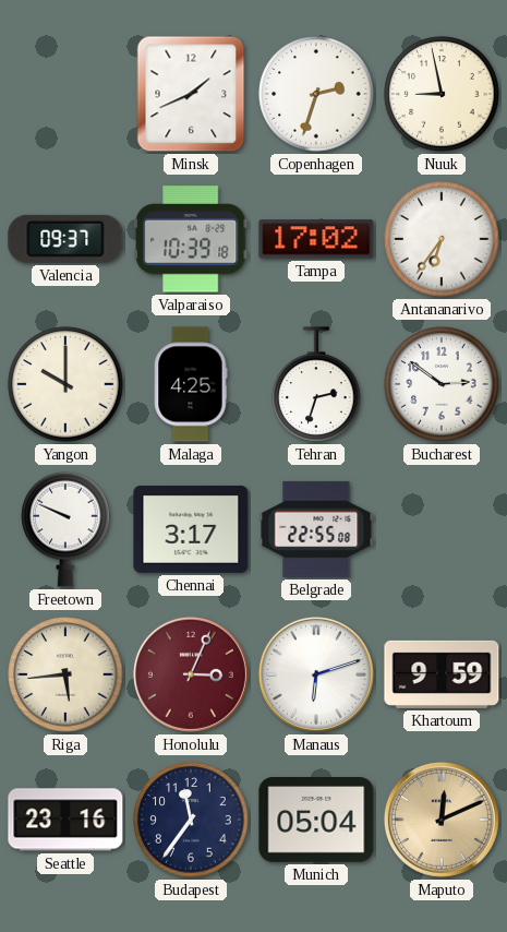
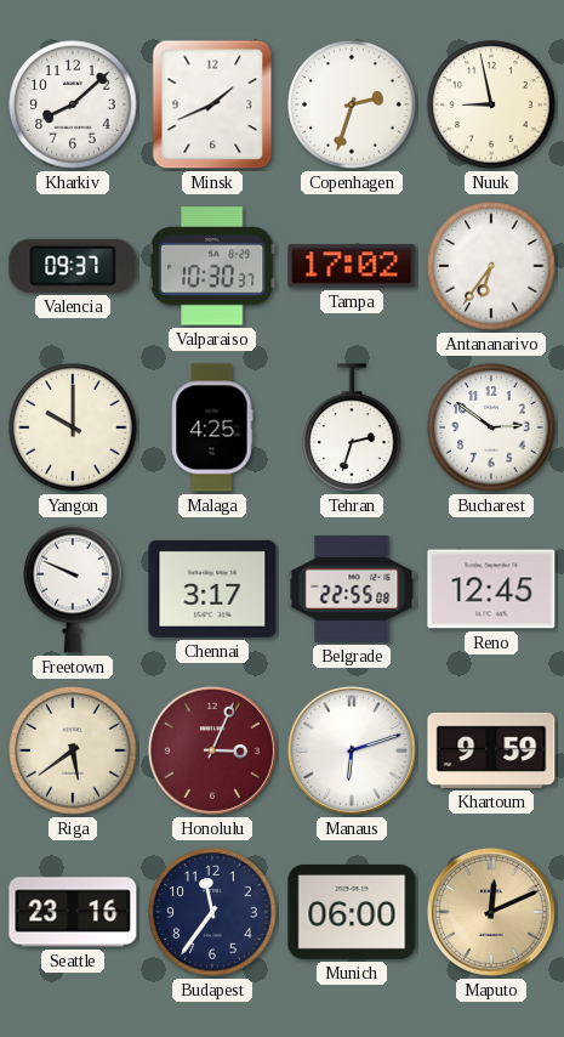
Kharkiv: none -> 8:08 (73, 104)
Valparaiso: 10:39 -> 10:30 (213, 266)
Reno: none -> 12:45 (491, 589)
Riga: 5:44 -> 5:39 (73, 750)
Munich: 05:04 -> 06:00 (352, 913)
